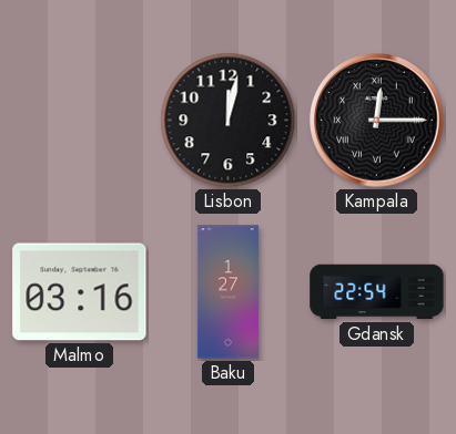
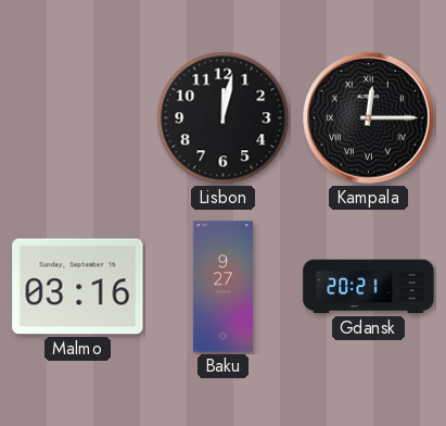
Baku: 1:27 -> 9:27 (222, 287)
Gdansk: 22:54 -> 20:21 (369, 287)
